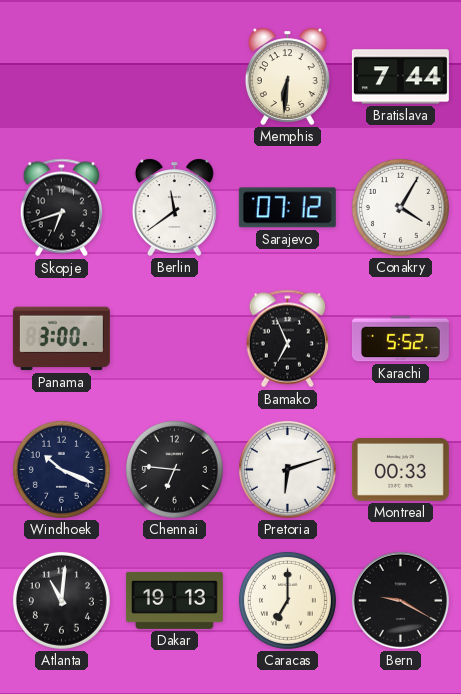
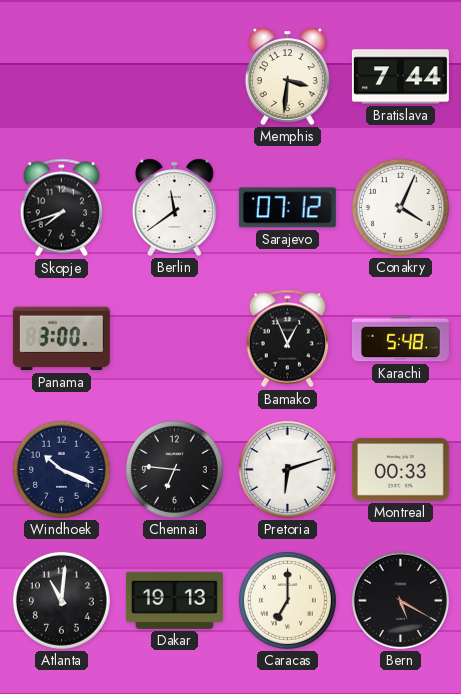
Memphis: 6:31 -> 3:31 (287, 76)
Skopje: 6:42 -> 7:42 (62, 208)
Conakry: 4:05 -> 4:04 (400, 207)
Bamako: 6:56 -> 12:56 (288, 339)
Karachi: 5:52 -> 5:48 (400, 339)
Bern: 9:20 -> 5:20 (400, 600)
